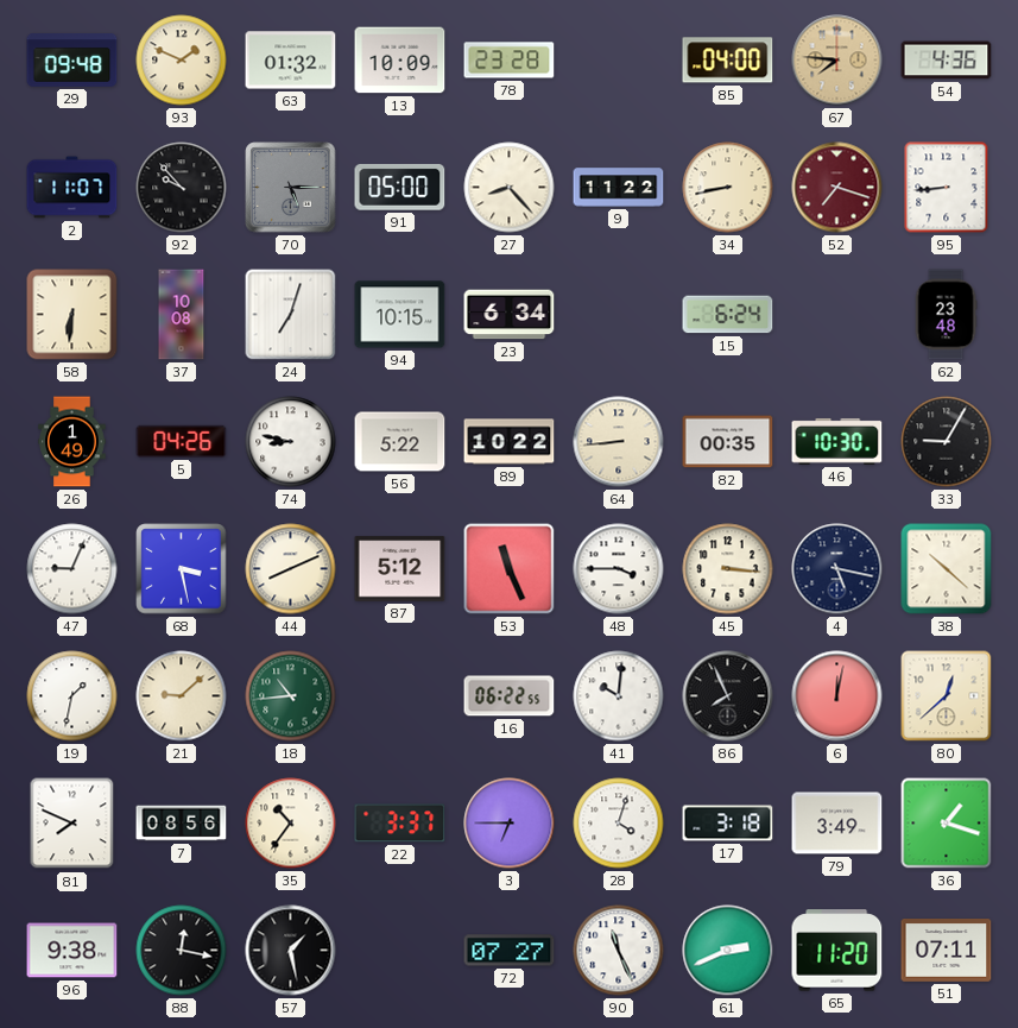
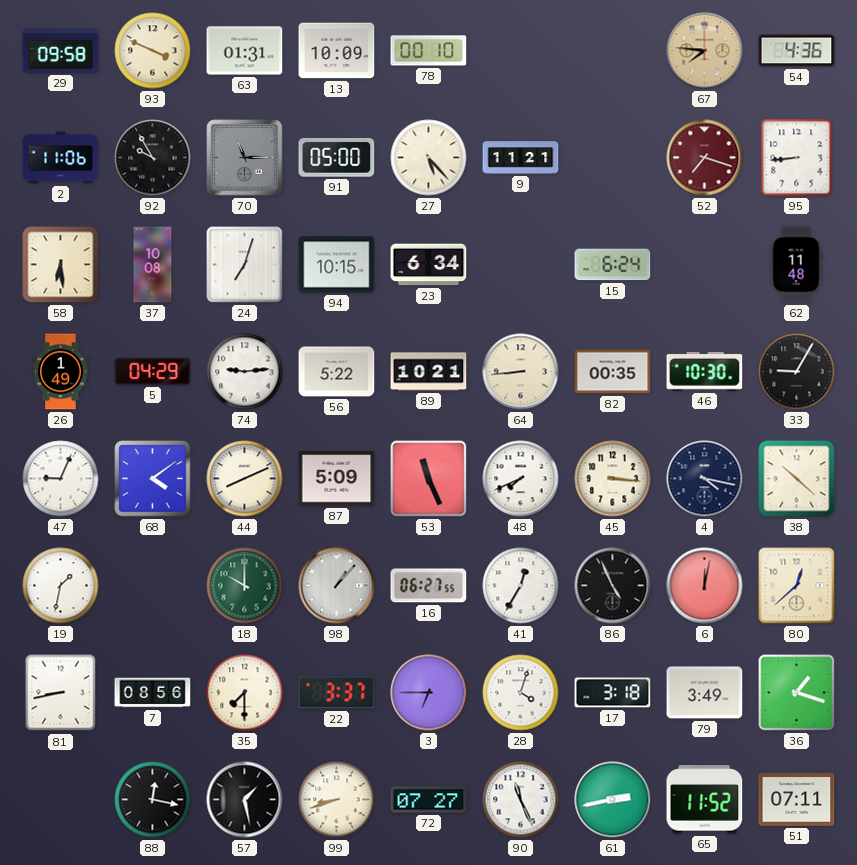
29: 09:48 -> 09:58 (61, 51)
93: 1:49 -> 3:49 (153, 51)
63: 01:32 -> 01:31 (245, 51)
78: 23:28 -> 00:10 (429, 51)
85: 04:00 -> none (728, 61)
2: 11:07 -> 11:06 (61, 158)
92: 9:53 -> 9:55 (153, 158)
70: 5:15 -> 11:15 (245, 158)
27: 8:23 -> 5:23 (429, 158)
9: 11:22 -> 11:21 (521, 158)
34: 8:43 -> none (728, 188)
58: 6:31 -> 6:29 (61, 265)
62: 23:48 -> 11:48 (796, 265)
5: 04:26 -> 04:29 (153, 371)
74: 8:47 -> 9:14 (245, 372)
89: 10:22 -> 10:21 (429, 372)
68: 3:28 -> 4:09 (153, 479)
87: 5:12 -> 5:09 (337, 479)
48: 3:45 -> 7:41 (521, 479)
4: 5:17 -> 4:17 (705, 479)
21: 9:08 -> none (182, 696)
18: 10:44 -> 10:00 (245, 586)
98: none -> 1:07 (337, 586)
16: 06:22 -> 06:27 (429, 586)
41: 10:01 -> 12:35 (521, 586)
86: 7:56 -> 4:56 (613, 586)
81: 7:49 -> 8:43 (61, 693)
35: 10:36 -> 7:30 (245, 693)
96: 9:38 -> none (72, 951)
99: none -> 8:42 (337, 800)
61: 2:41 -> 2:43 (613, 800)
65: 11:20 -> 11:52 (705, 800)
